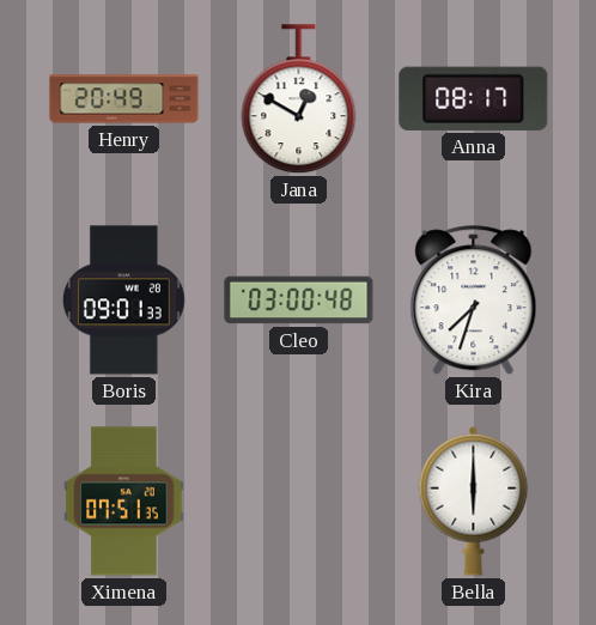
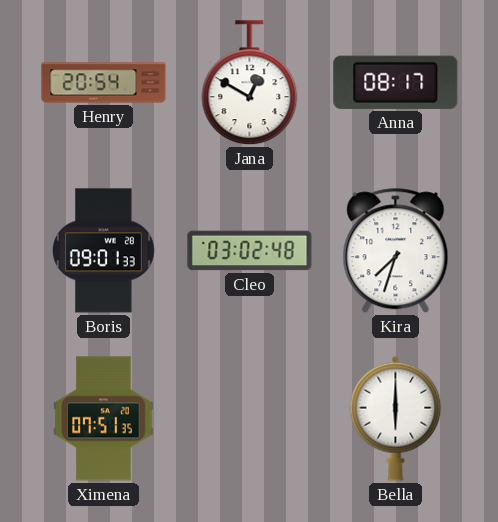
Henry: 20:49 -> 20:54 (104, 83)
Cleo: 03:00 -> 03:02 (250, 251)
